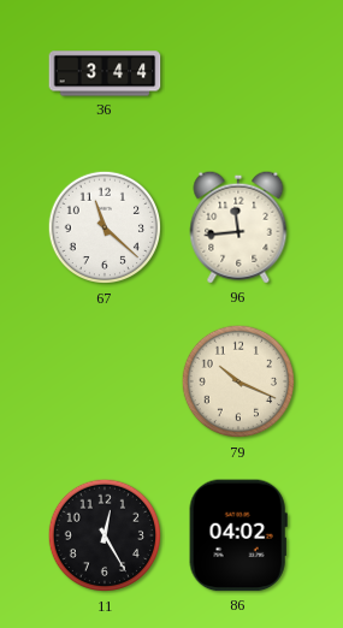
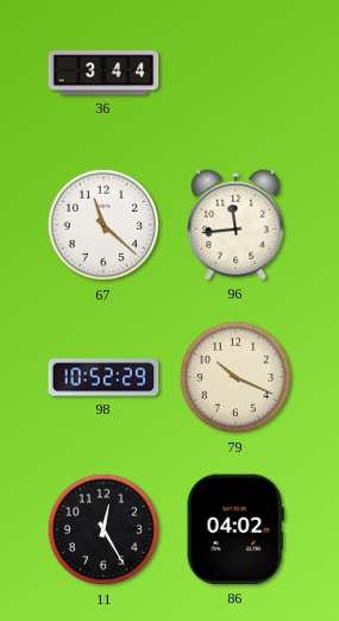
98: none -> 10:52 (103, 377)
